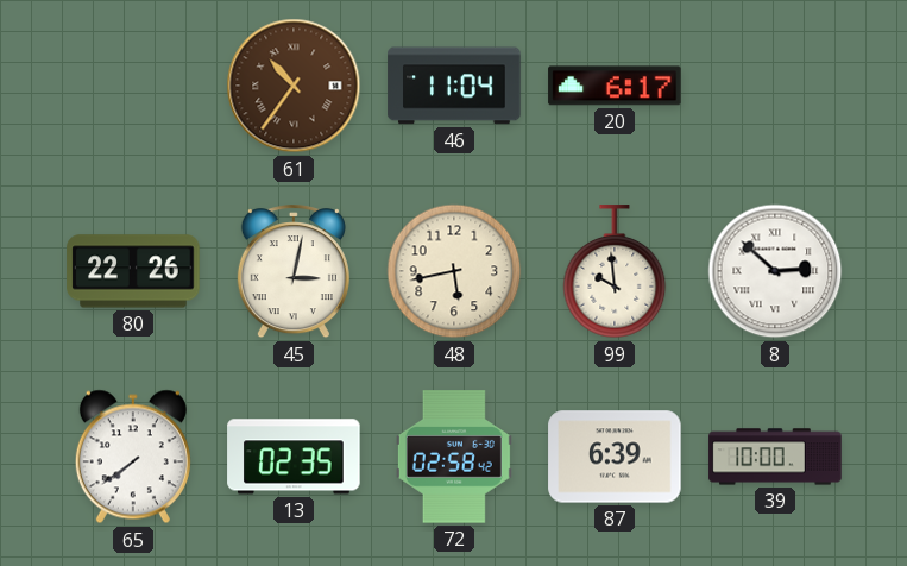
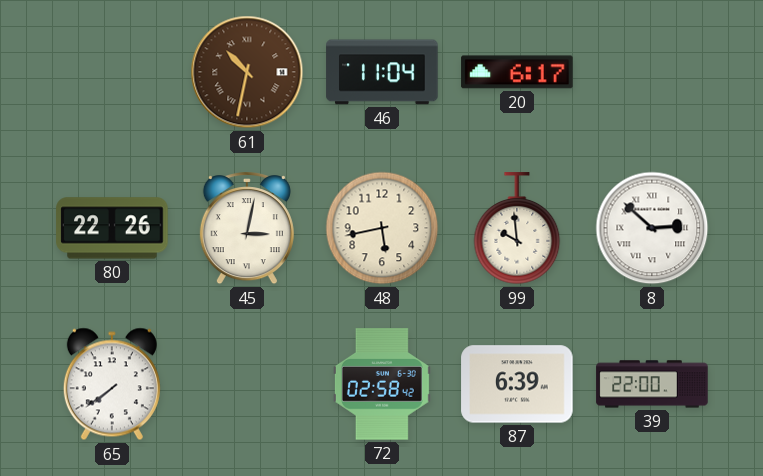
61: 10:36 -> 10:32 (247, 72)
13: 02:35 -> none (294, 457)
39: 10:00 -> 22:00 (652, 384)
